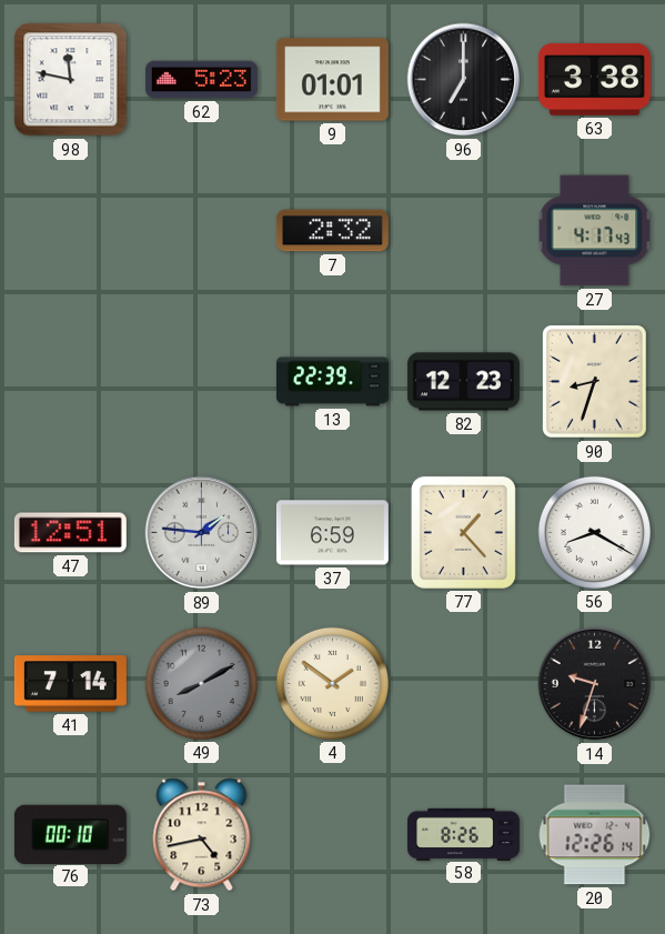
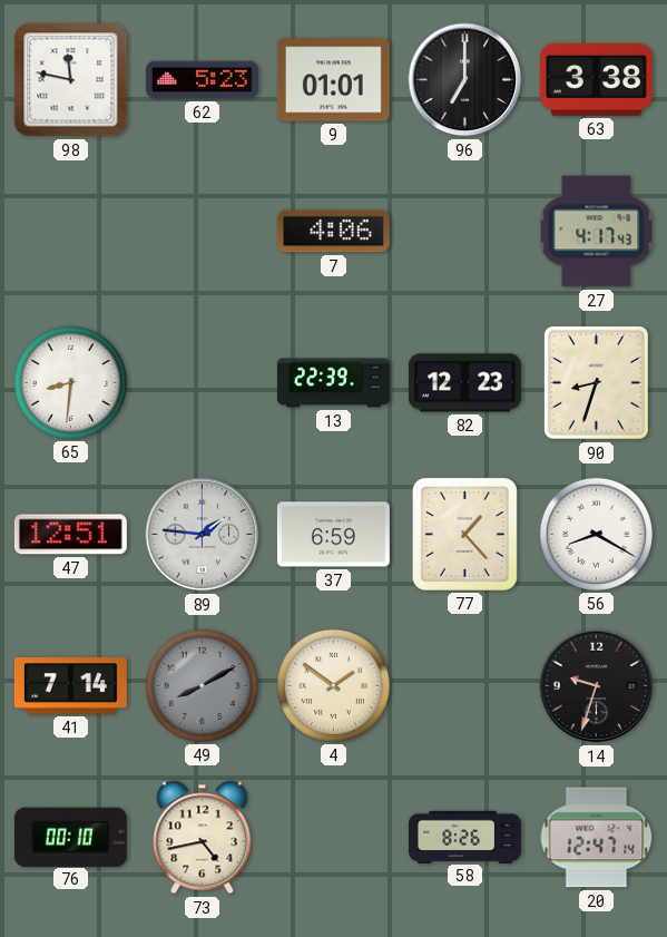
7: 2:32 -> 4:06 (333, 232)
65: none -> 8:31 (70, 382)
20: 12:26 -> 12:47 (597, 838)
